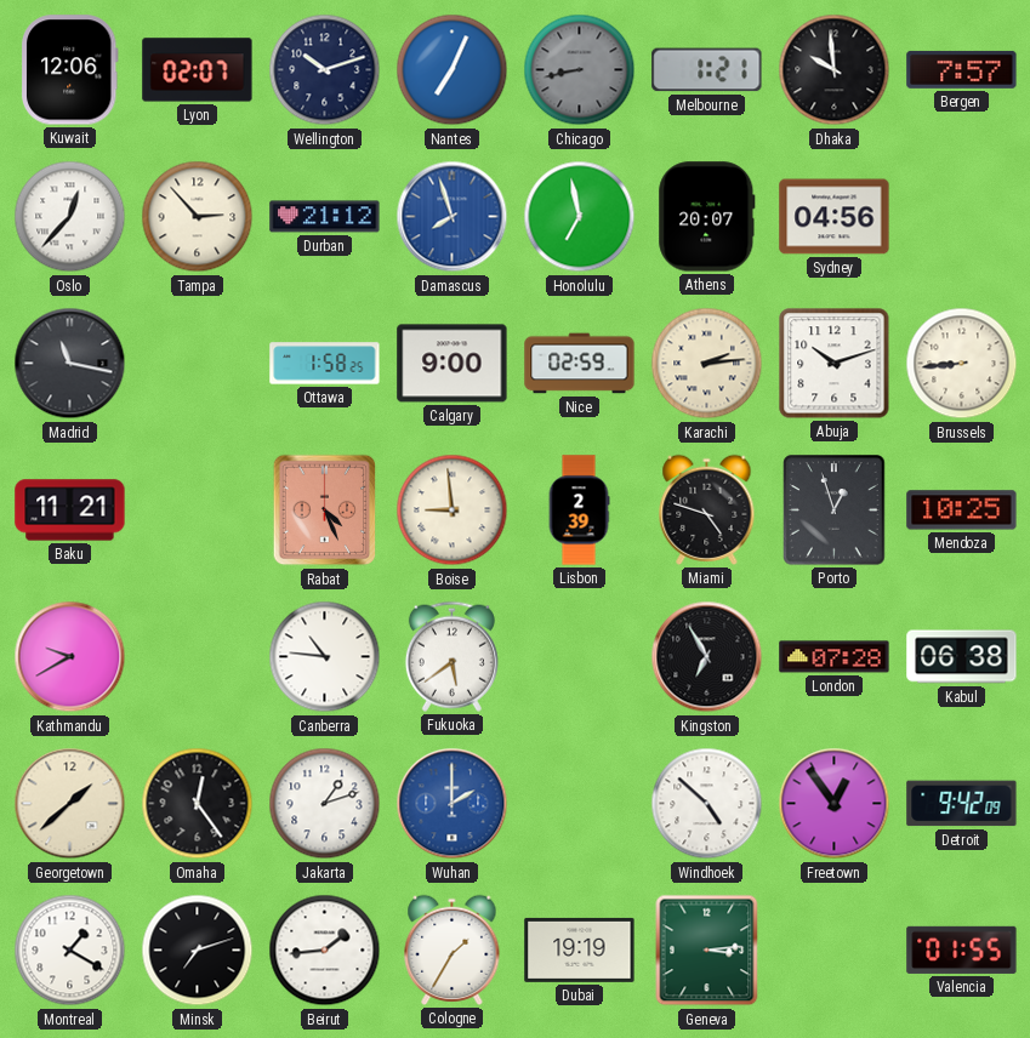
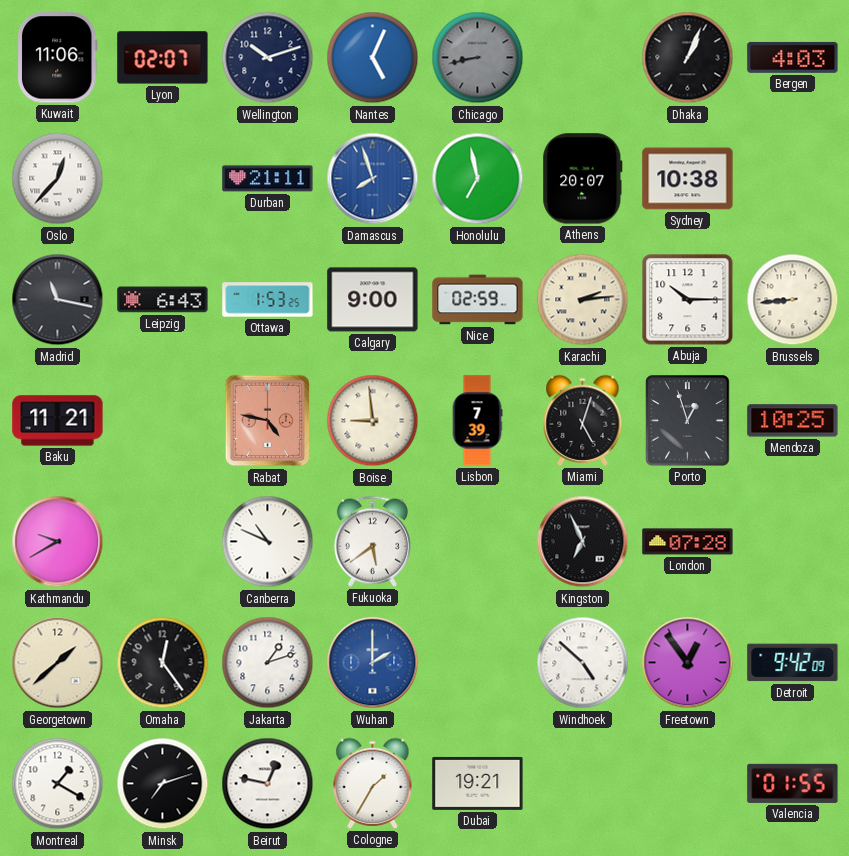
Kuwait: 12:06 -> 11:06 (57, 58)
Nantes: 7:04 -> 5:04 (373, 58)
Melbourne: 1:21 -> none (707, 70)
Dhaka: 9:59 -> 1:04 (688, 58)
Bergen: 7:57 -> 4:03 (793, 57)
Tampa: 2:53 -> none (198, 217)
Durban: 21:12 -> 21:11 (268, 179)
Sydney: 04:56 -> 10:38 (688, 179)
Leipzig: none -> 6:43 (163, 300)
Ottawa: 1:58 -> 1:53 (268, 300)
Abuja: 10:12 -> 10:15 (688, 300)
Rabat: 4:26 -> 4:47 (268, 421)
Lisbon: 2:39 -> 7:39 (477, 421)
Miami: 4:48 -> 5:03 (583, 420)
Canberra: 10:46 -> 10:49 (268, 542)
Kingston: 6:55 -> 6:56 (583, 542)
Kabul: 06:38 -> none (962, 657)
Beirut: 1:44 -> 12:47 (268, 784)
Dubai: 19:19 -> 19:21 (478, 783)
Geneva: 3:14 -> none (707, 951)
